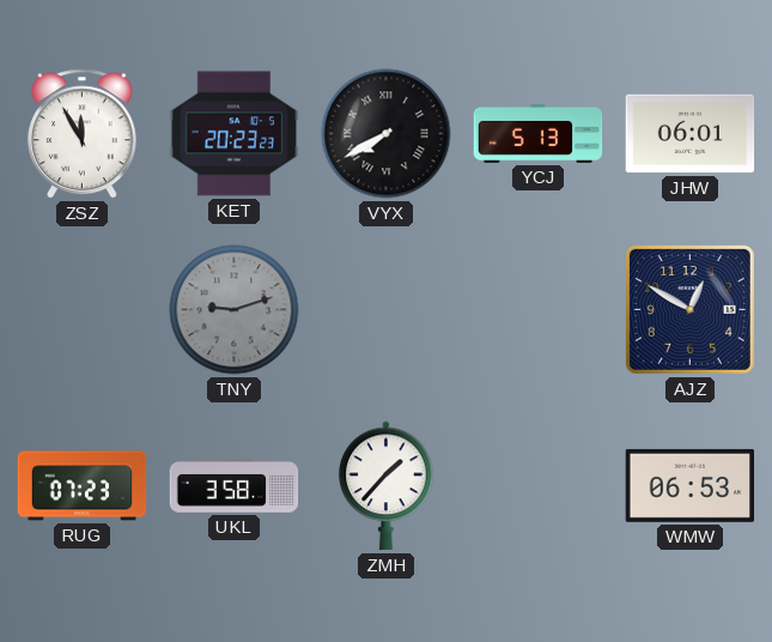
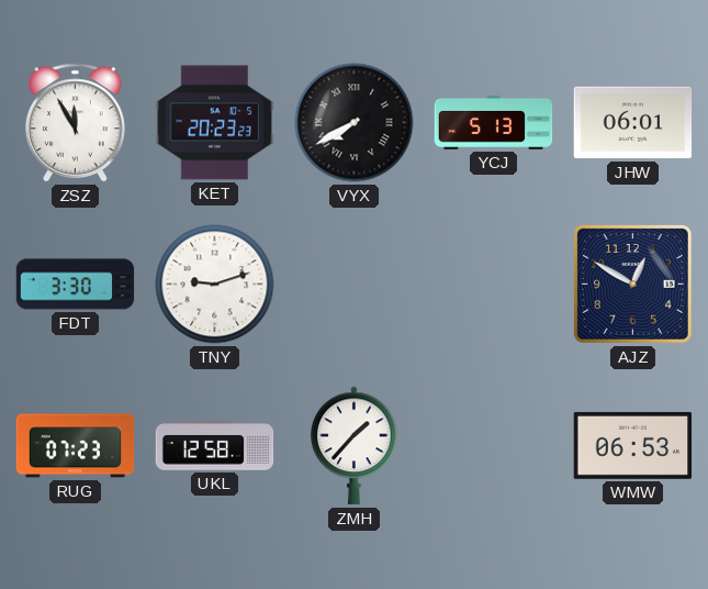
FDT: none -> 3:30 (76, 285)
TNY dial: grey -> white (215, 285)
UKL: 3:58 -> 12:58 (215, 446)
